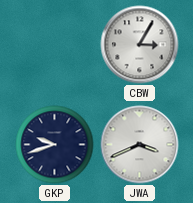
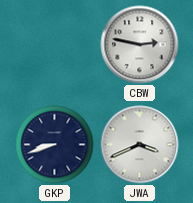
CBW: 3:05 -> 2:47 (140, 45)
GKP: 9:42 -> 8:42 (55, 145)
